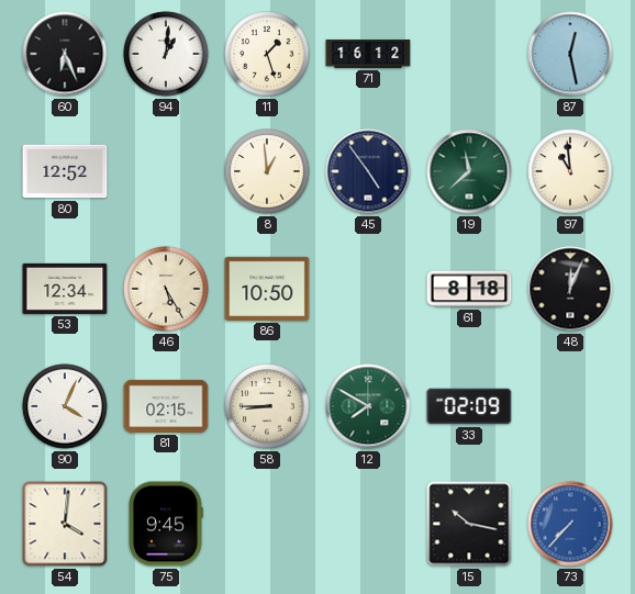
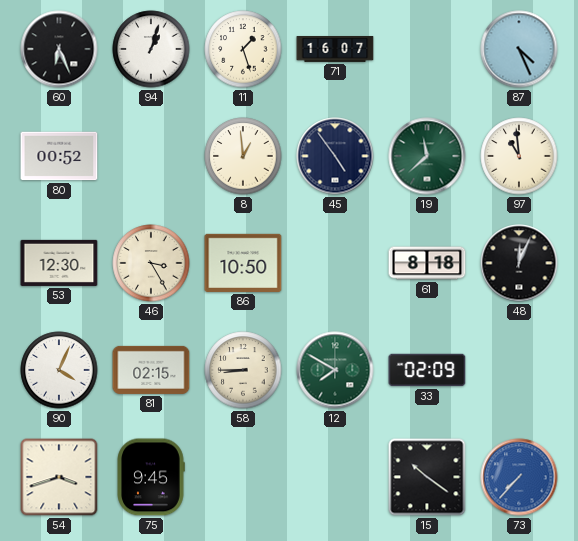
94: 1:01 -> 1:03 (151, 49)
71: 16:12 -> 16:07 (335, 50)
87: 12:28 -> 4:26 (519, 49)
80: 12:52 -> 00:52 (59, 156)
53: 12:34 -> 12:30 (59, 263)
46: 5:25 -> 3:25 (151, 263)
54: 4:01 -> 3:42 (59, 477)
15: 10:17 -> 10:21 (427, 477)
